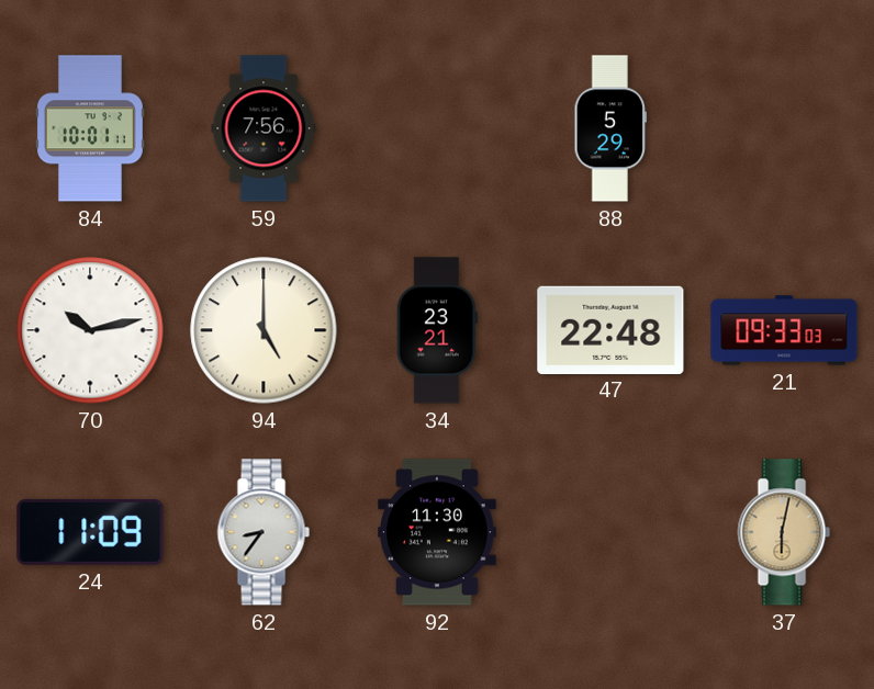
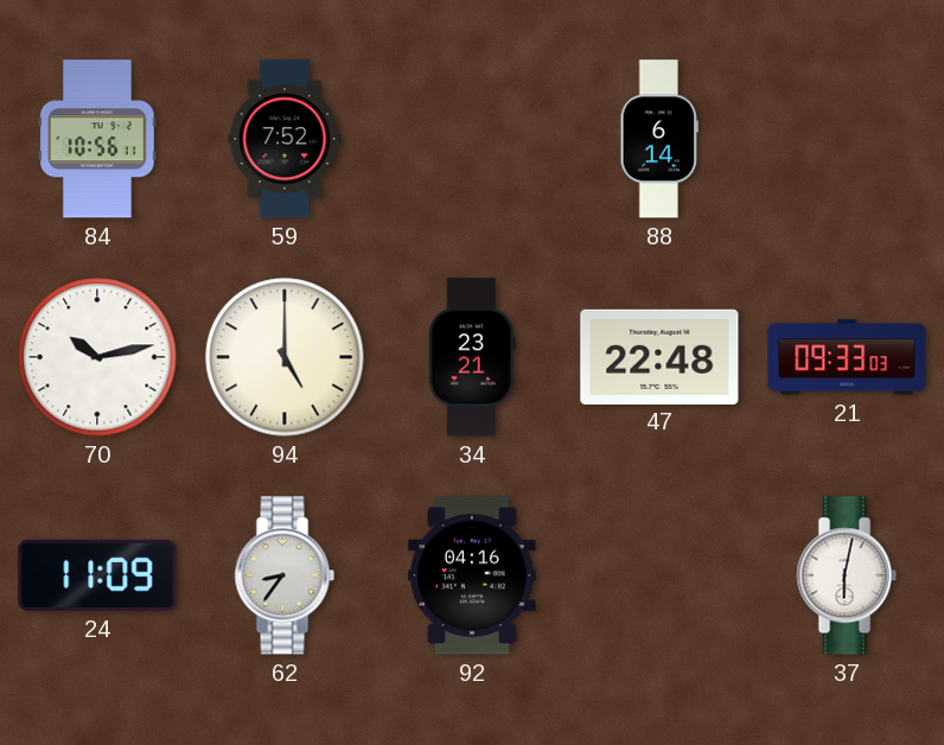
84: 10:01 -> 10:56 (97, 139)
59: 7:56 -> 7:52 (285, 139)
88: 5:29 -> 6:14 (658, 139)
92: 11:30 -> 04:16 (472, 575)
37 dial: champagne -> white (847, 575)
